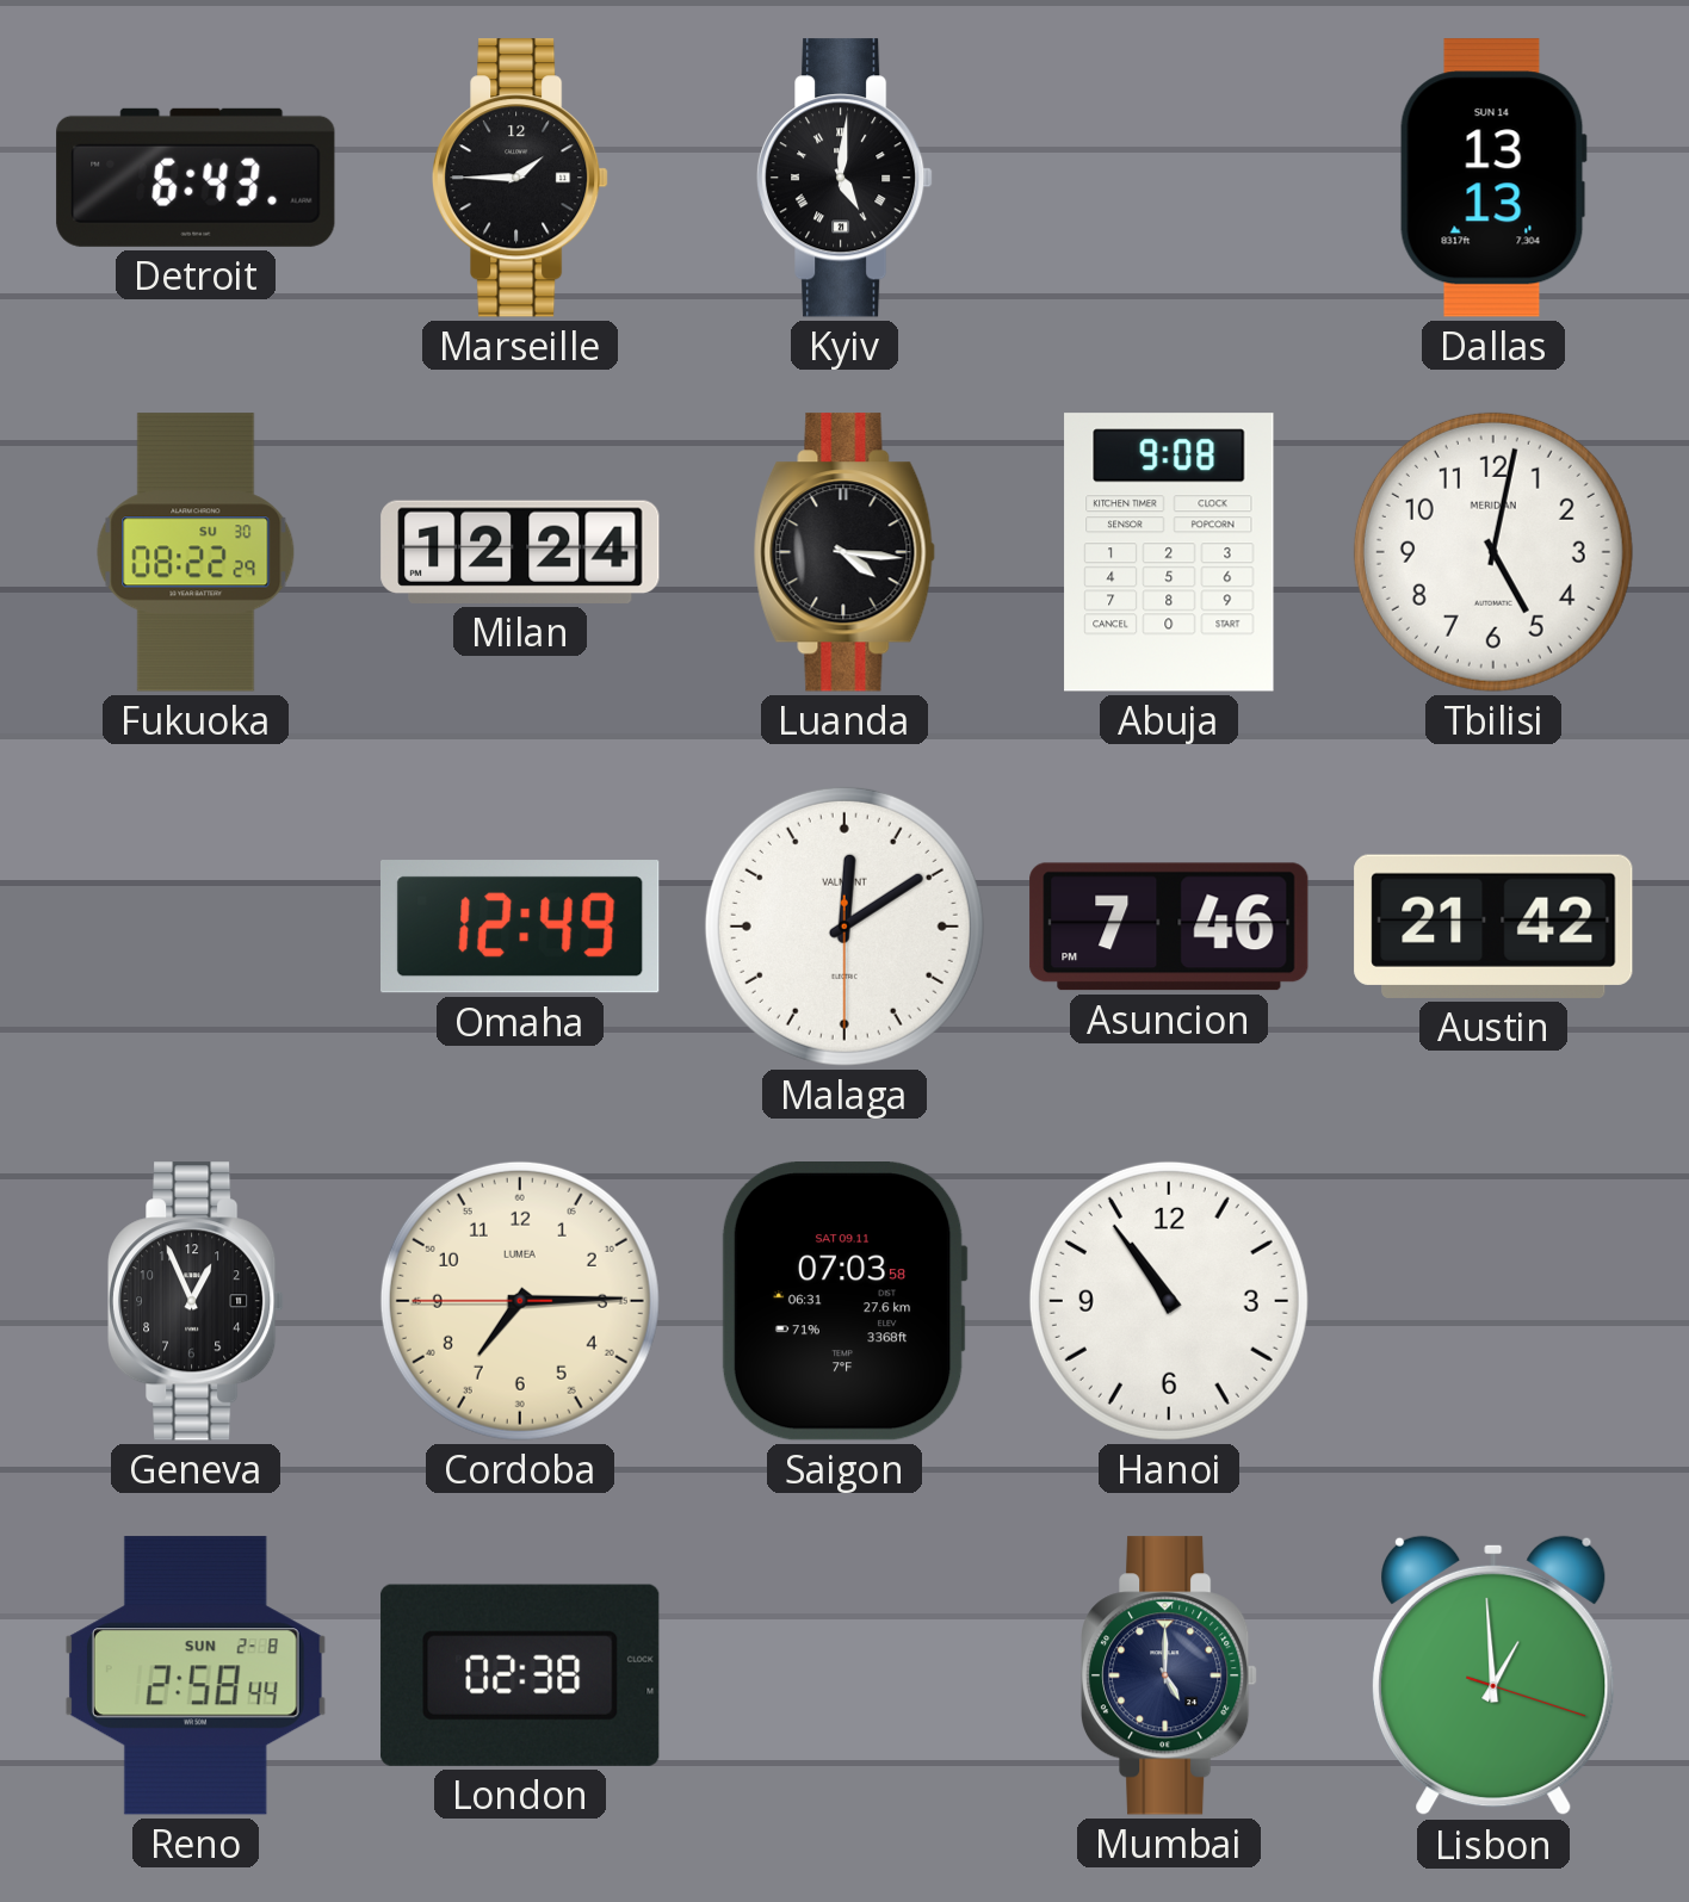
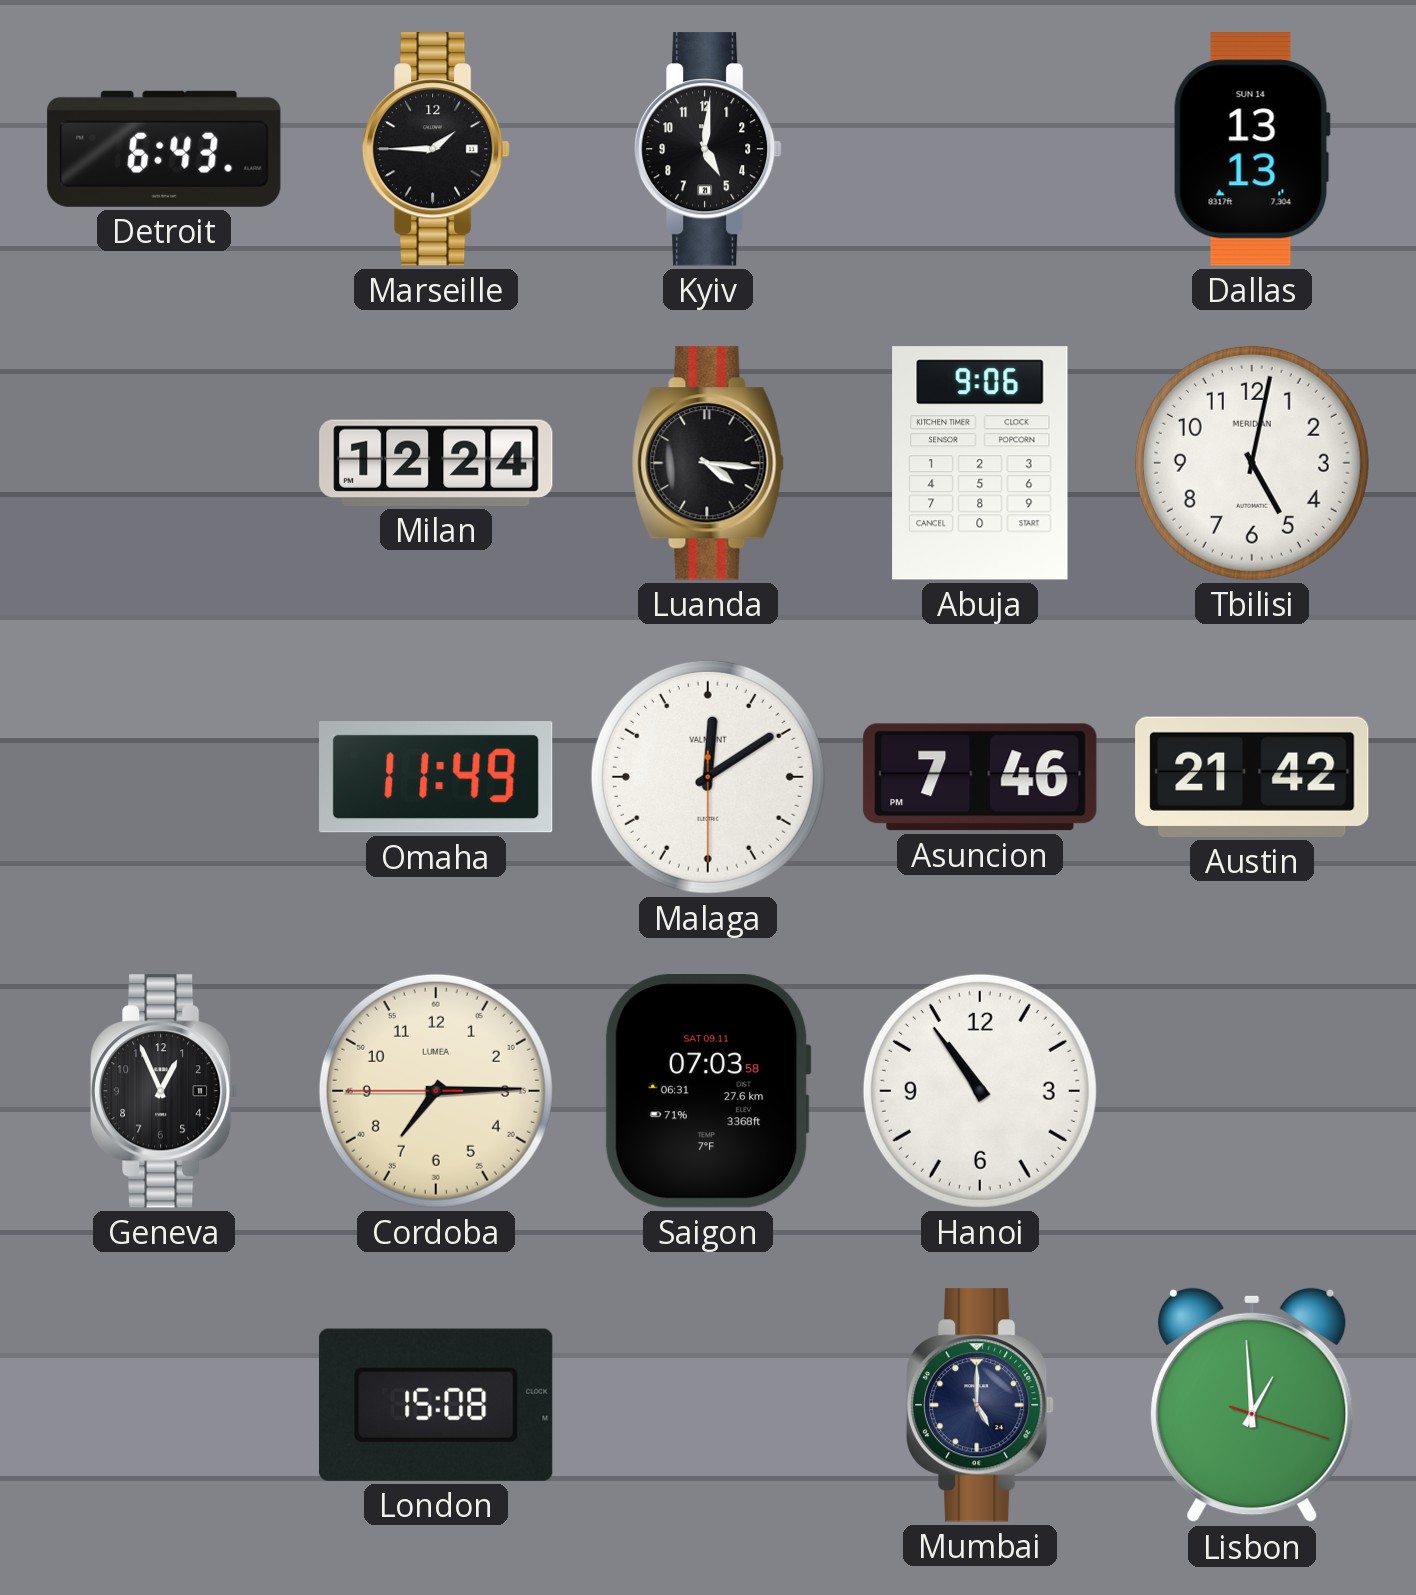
Kyiv numerals: Roman -> Arabic (709, 149)
Fukuoka: 08:22 -> none (196, 552)
Abuja: 9:08 -> 9:06 (980, 463)
Omaha: 12:49 -> 11:49 (437, 777)
Reno: 2:58 -> none (196, 1675)
London: 02:38 -> 15:08 (436, 1405)
